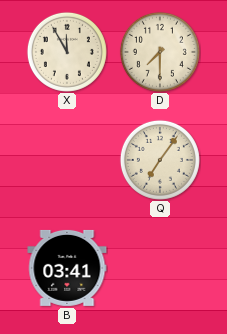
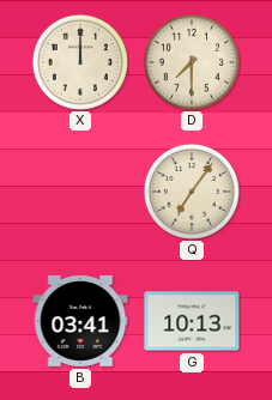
X: 11:55 -> 12:00 (80, 62)
G: none -> 10:13 (192, 321)
